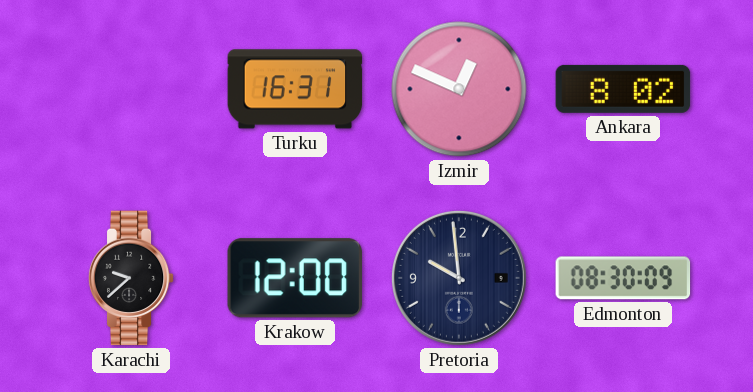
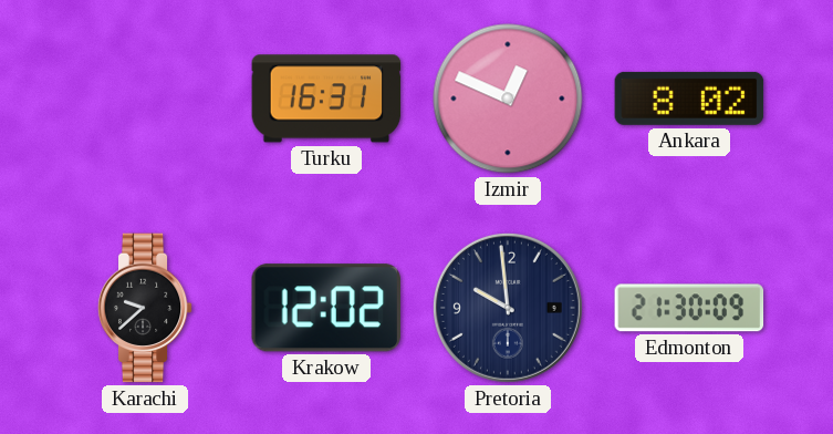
Krakow: 12:00 -> 12:02 (326, 308)
Edmonton: 08:30 -> 21:30 (689, 308)
